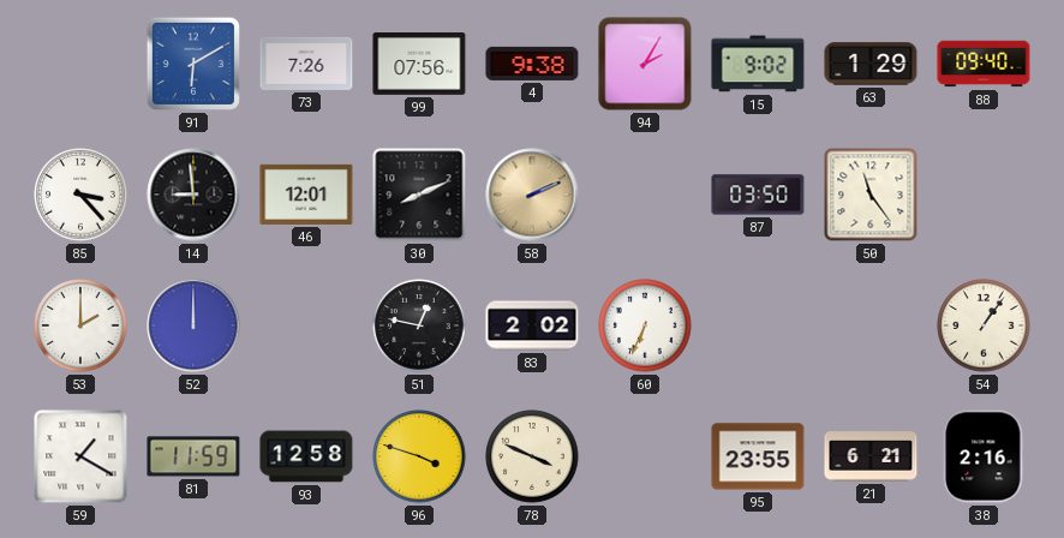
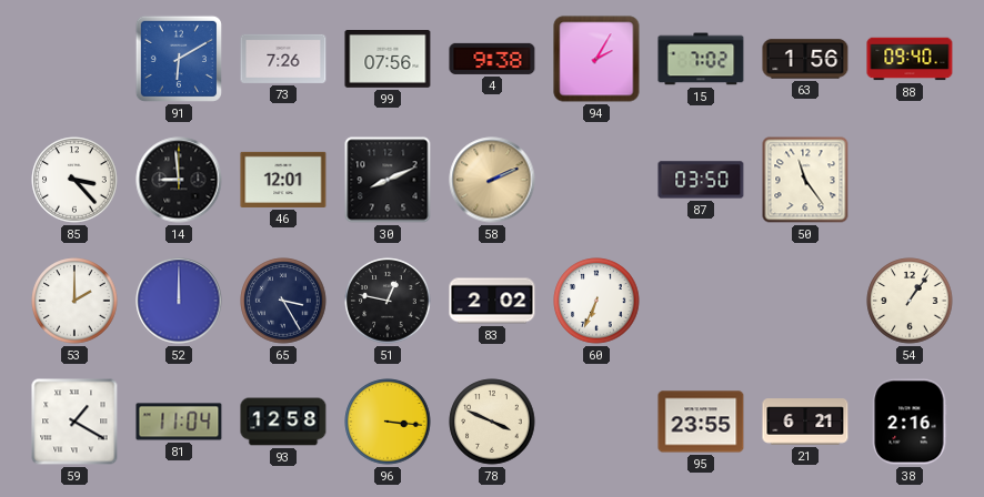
15: 9:02 -> 7:02 (701, 59)
63: 1:29 -> 1:56 (805, 59)
65: none -> 3:25 (283, 301)
81: 11:59 -> 11:04 (179, 422)
96: 3:48 -> 3:16 (388, 422)
